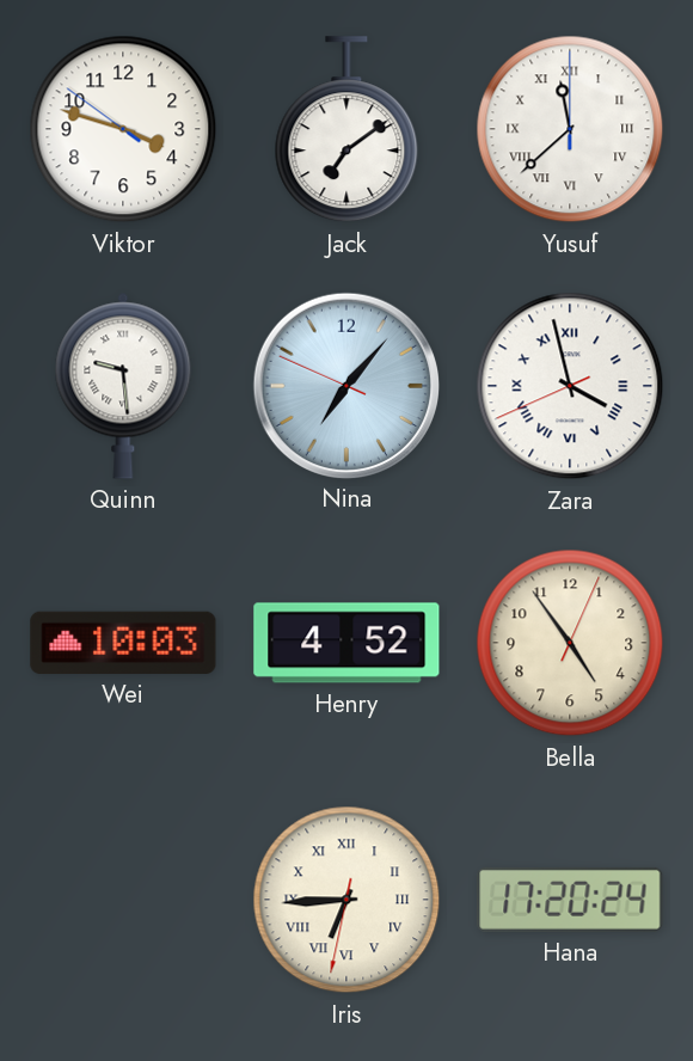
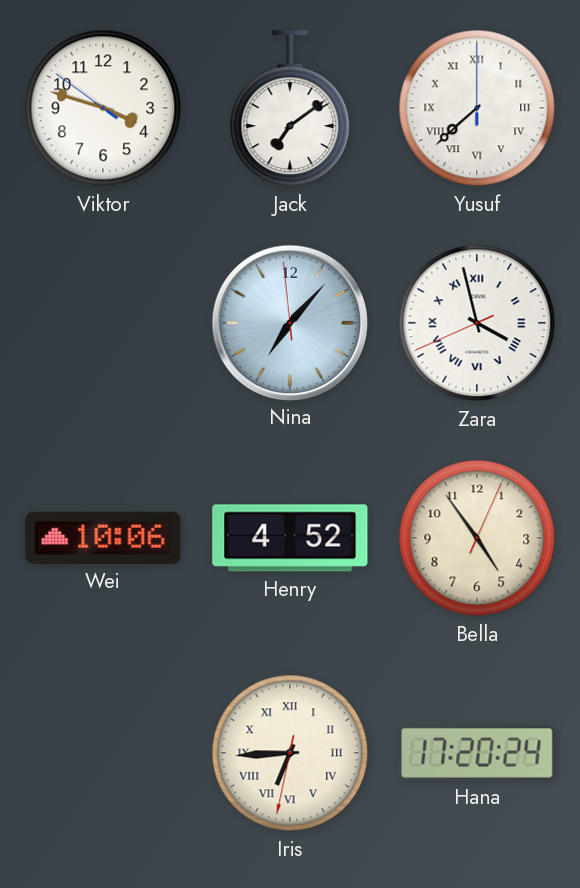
Yusuf: 11:38 -> 7:38 (477, 108)
Quinn: 9:29 -> none (123, 386)
Nina: 7:06:49 -> 7:06:59 (289, 322)
Wei: 10:03 -> 10:06 (103, 538)
